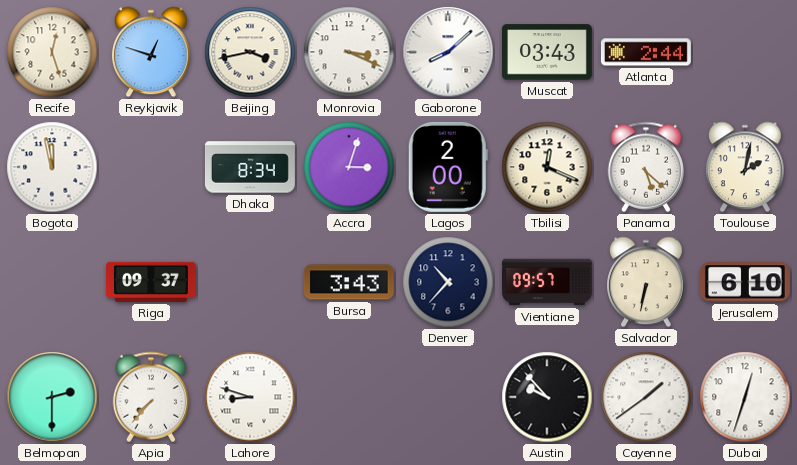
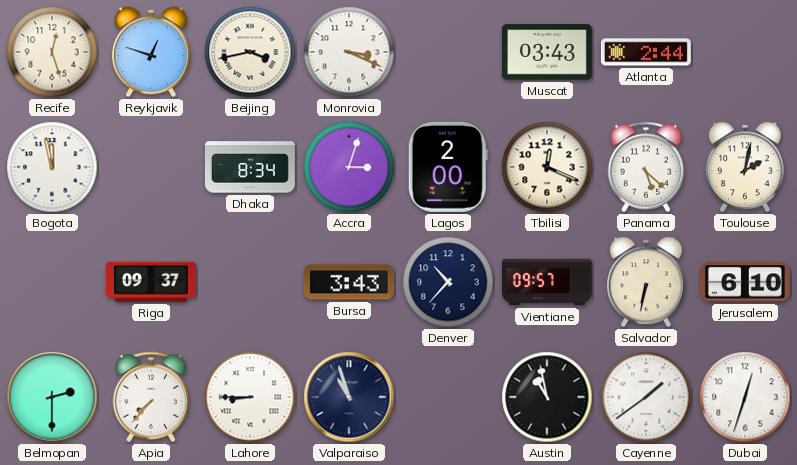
Gaborone: 8:08 -> none (448, 52)
Lahore: 8:48 -> 8:45 (250, 397)
Valparaiso: none -> 10:57 (349, 397)
Austin: 9:53 -> 10:58 (547, 397)
